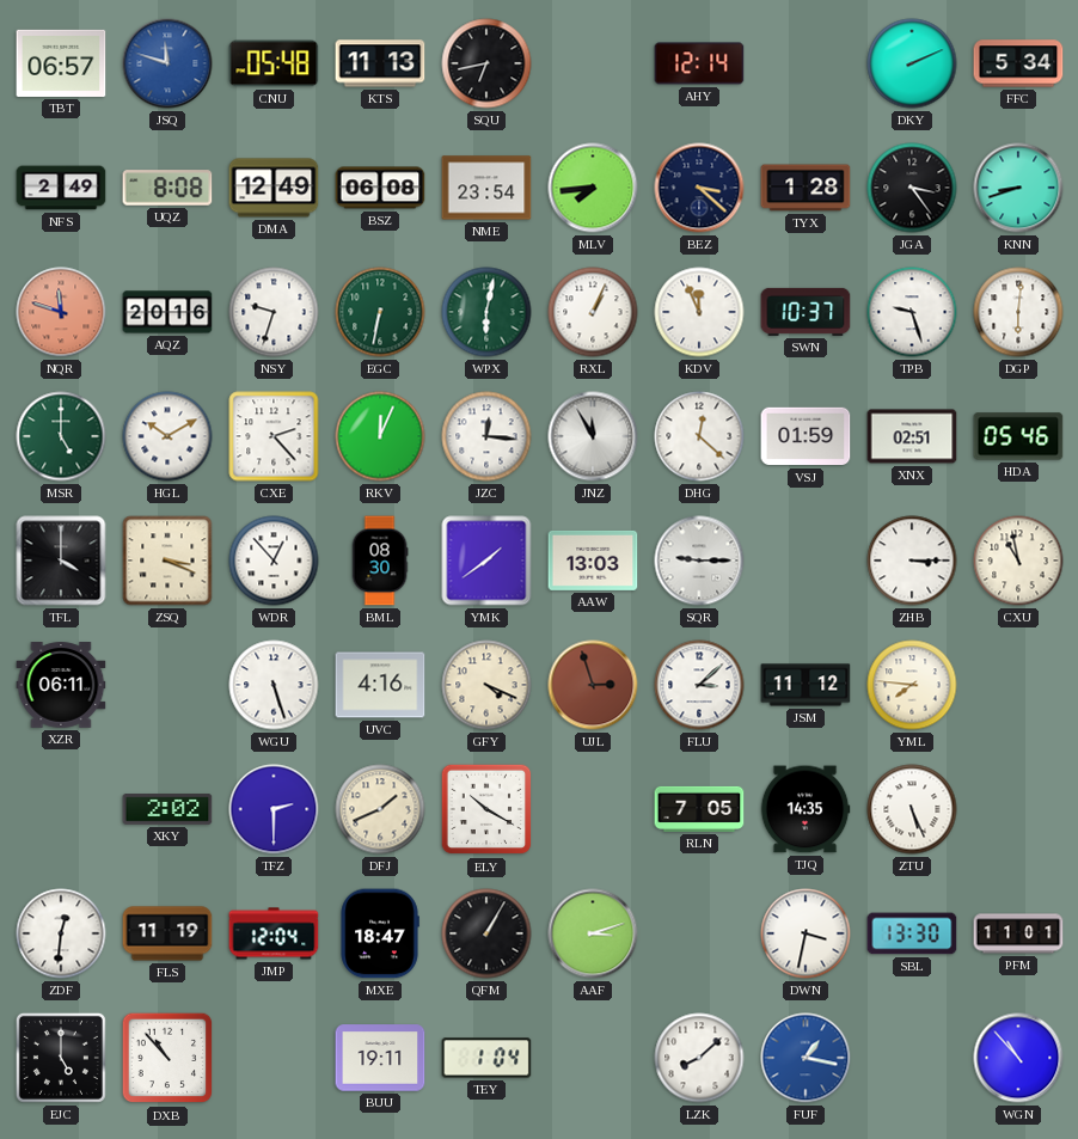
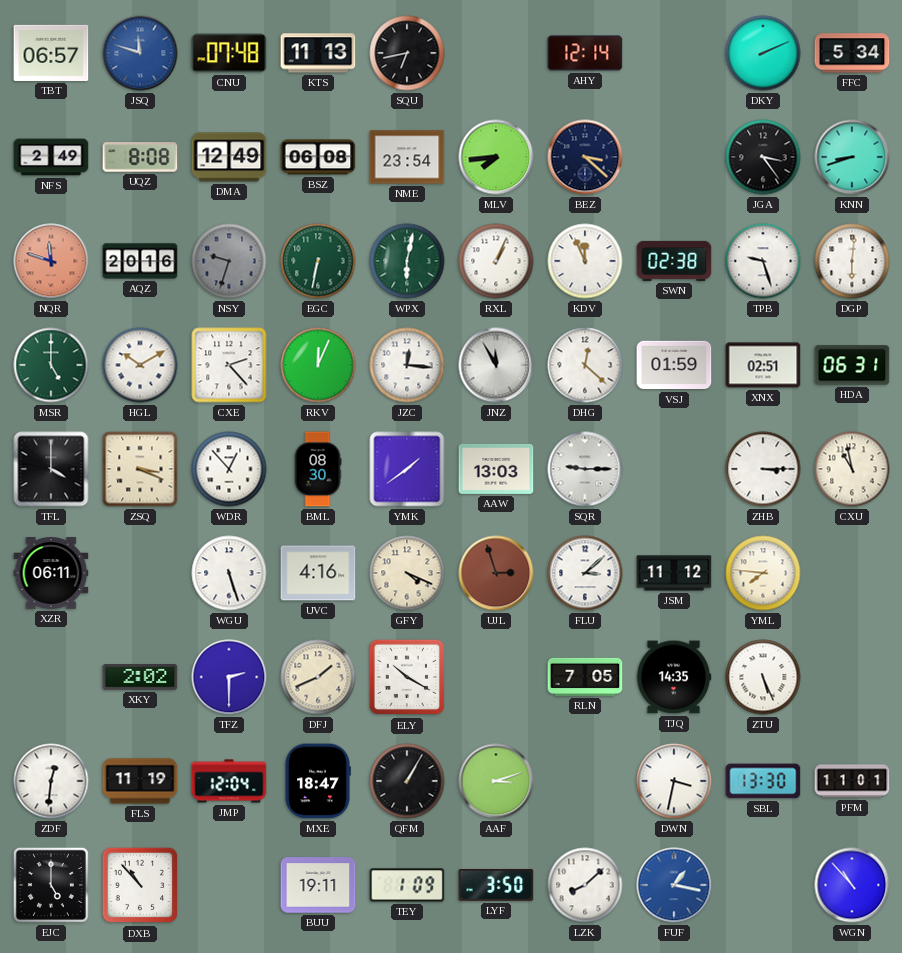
CNU: 05:48 -> 07:48 (229, 53)
TYX: 1:28 -> none (806, 188)
NSY dial: white -> grey (229, 261)
SWN: 10:37 -> 02:38 (674, 261)
HDA: 05:46 -> 06:31 (852, 365)
TEY: 1:04 -> 1:09 (407, 885)
LYF: none -> 3:50 (496, 885)
